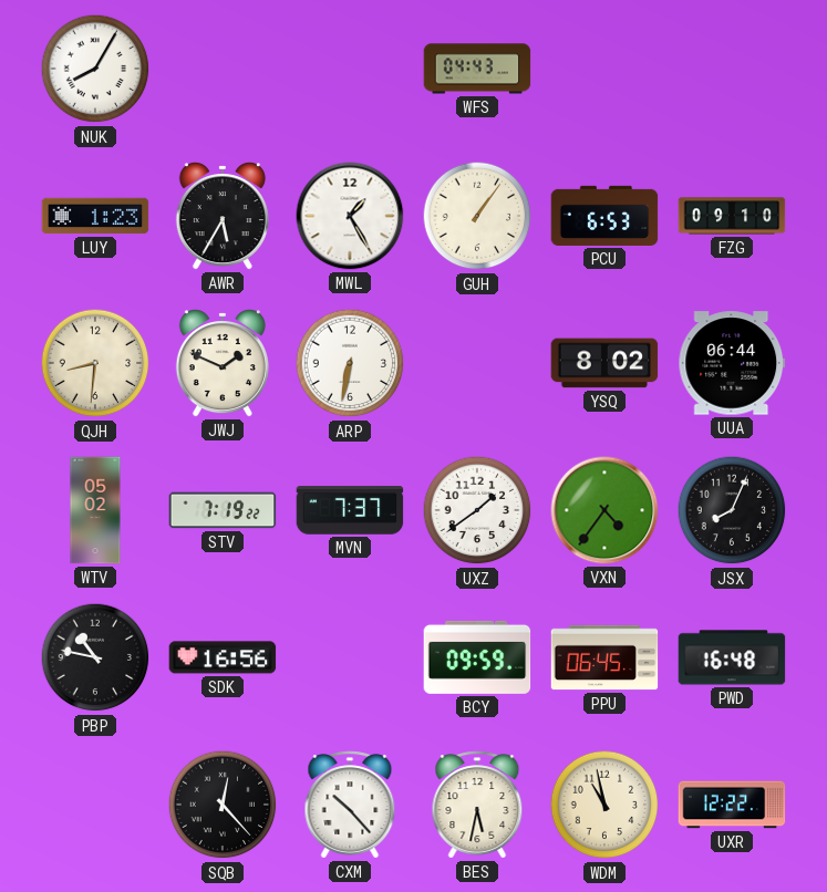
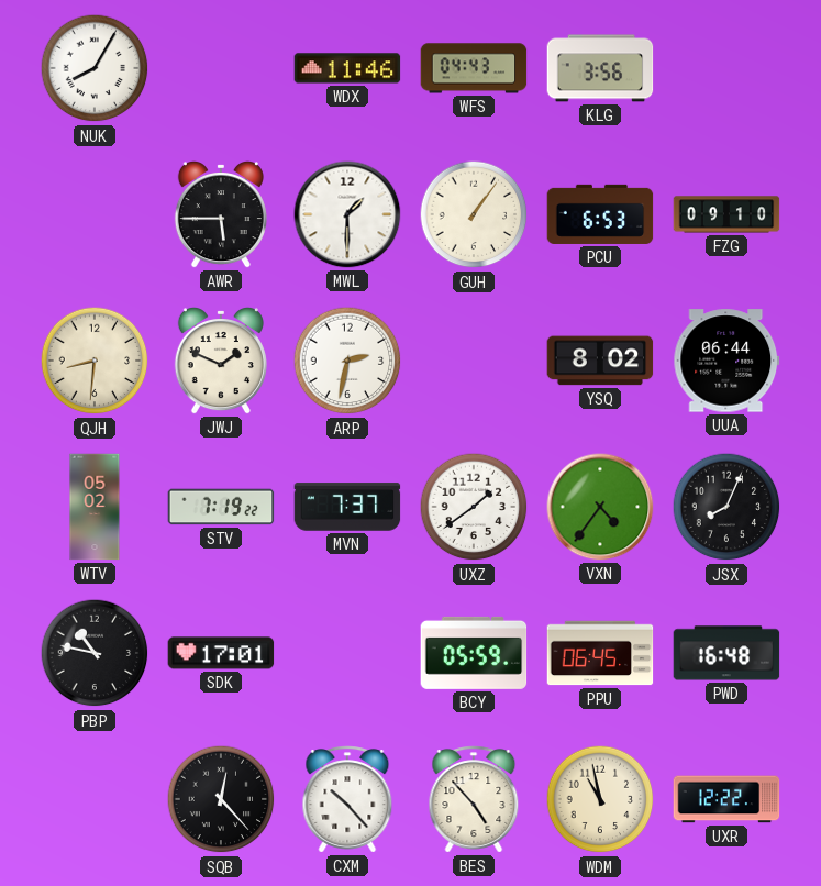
WDX: none -> 11:46 (347, 68)
KLG: none -> 3:56 (600, 68)
LUY: 1:23 -> none (95, 216)
AWR: 5:35 -> 5:45 (221, 215)
MWL: 1:25 -> 1:30 (347, 214)
ARP: 6:32 -> 2:32 (347, 361)
SDK: 16:56 -> 17:01 (221, 653)
BCY: 09:59 -> 05:59 (474, 653)
BES: 5:32 -> 4:53 (474, 799)
